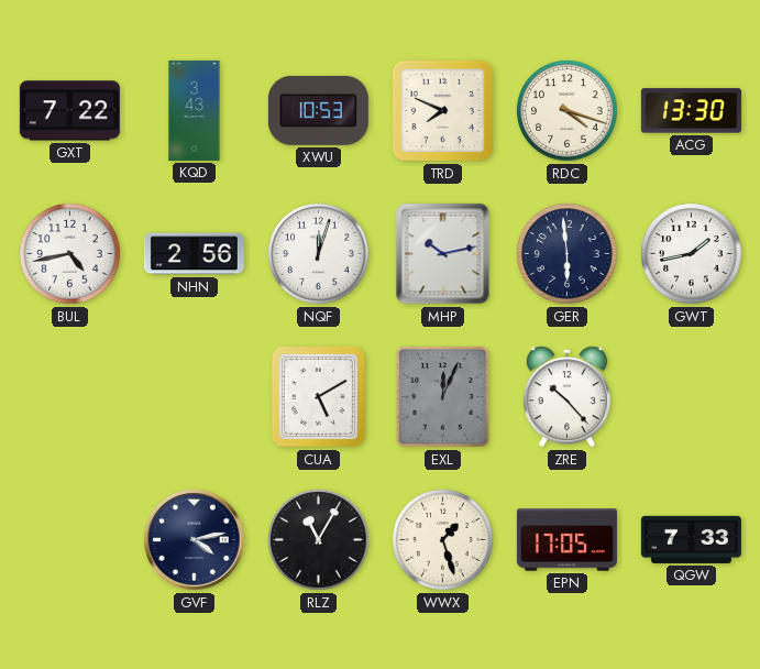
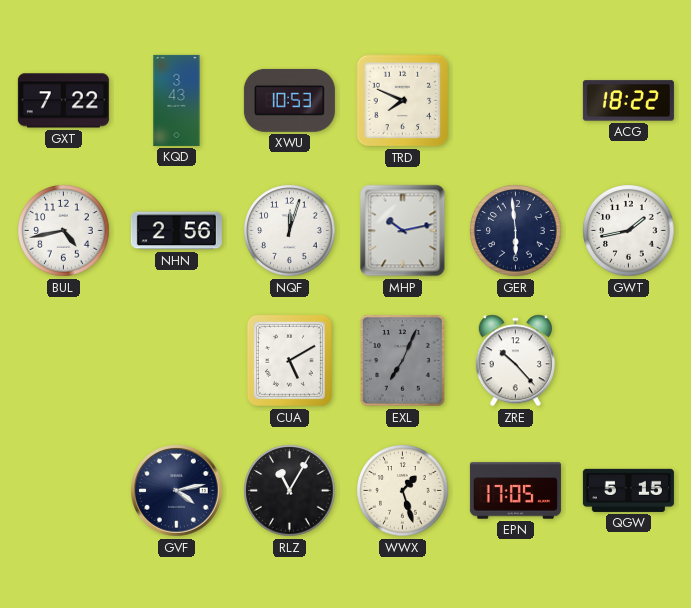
RDC: 4:18 -> none (568, 111)
ACG: 13:30 -> 18:22 (628, 101)
EXL: 12:04 -> 7:04 (403, 361)
QGW: 7:33 -> 5:15 (628, 490)
